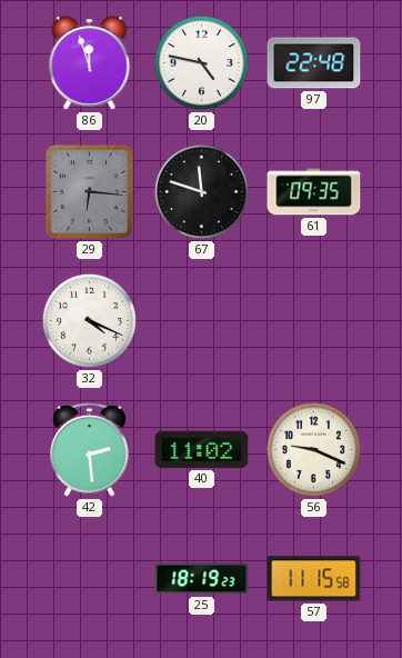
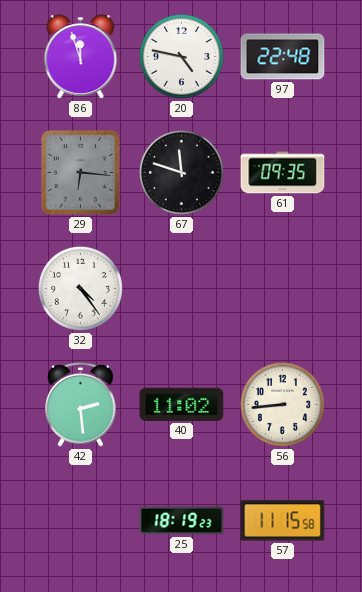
32: 4:19 -> 4:24 (80, 288)
56: 9:19 -> 8:44 (282, 404)
